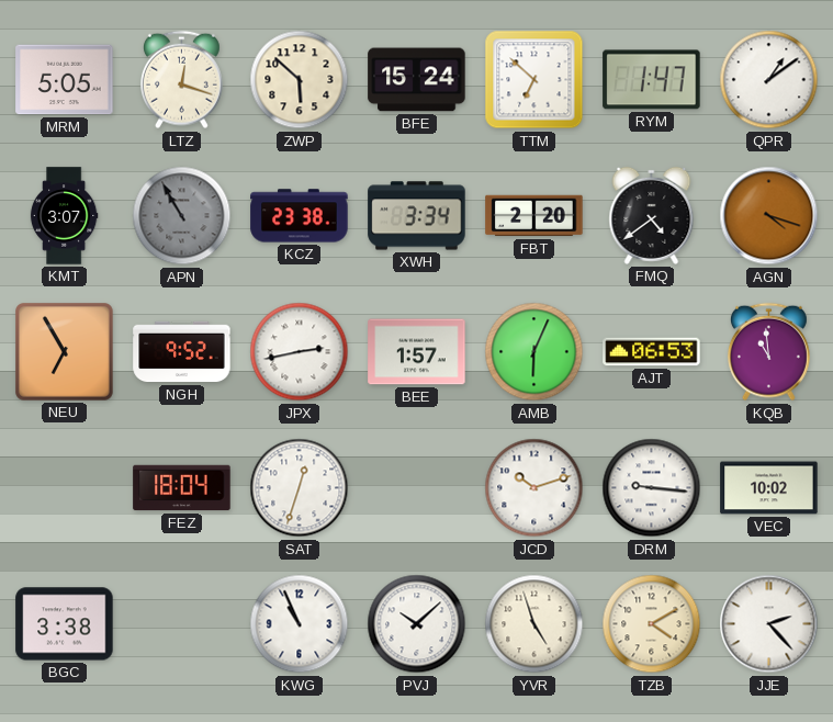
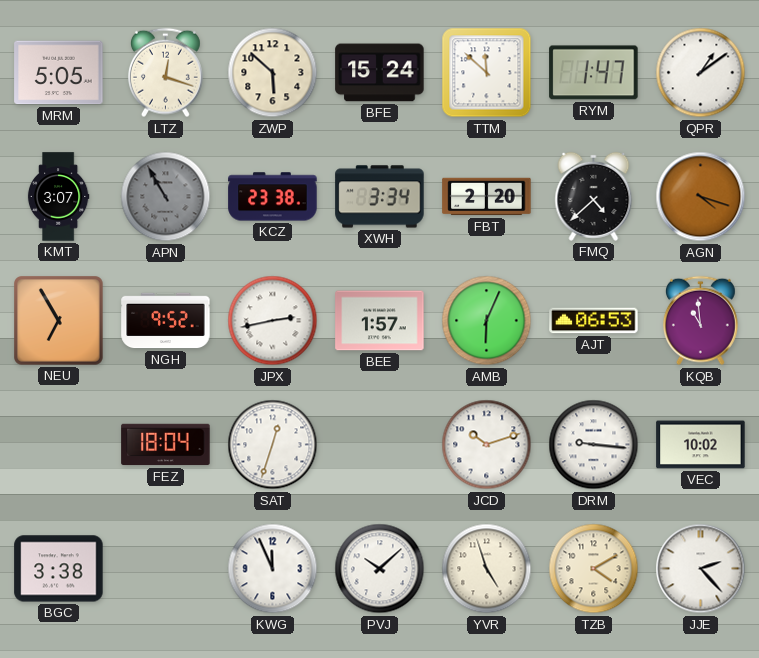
TTM: 6:52 -> 11:52 (487, 73)
FMQ: 4:39 -> 4:38 (594, 196)
KWG: 10:56 -> 11:56 (273, 569)
